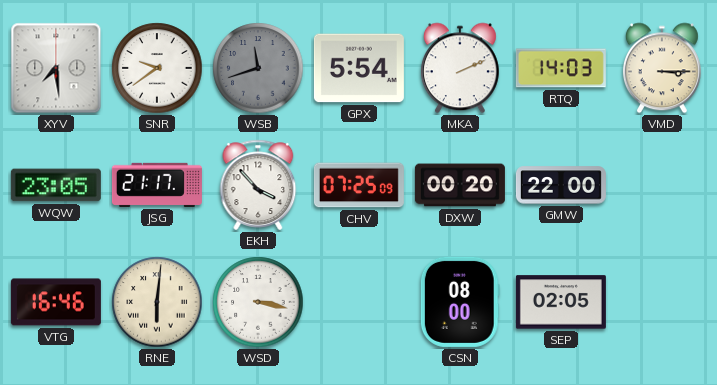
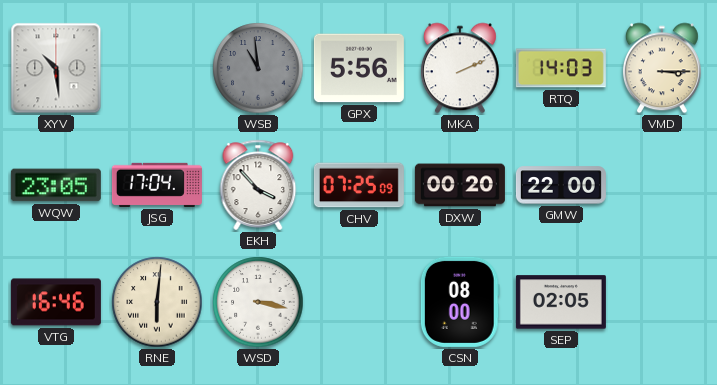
XYV: 7:29 -> 10:29 (56, 68)
SNR: 9:39 -> none (157, 68)
WSB: 11:42 -> 10:59 (258, 68)
GPX: 5:54 -> 5:56 (359, 68)
JSG: 21:17 -> 17:04 (157, 185)
